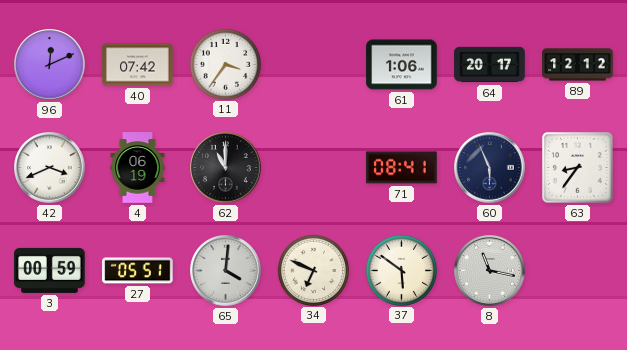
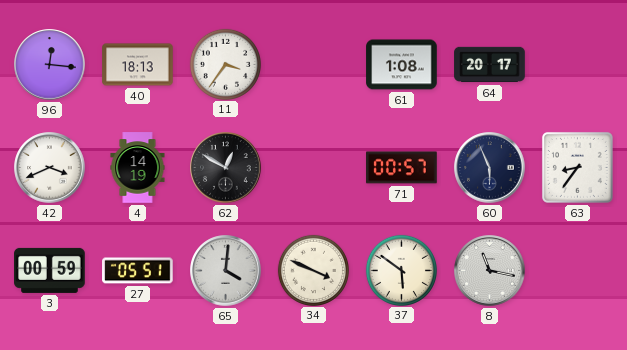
96: 12:11 -> 12:16 (50, 65)
40: 07:42 -> 18:13 (138, 65)
61: 1:06 -> 1:08 (402, 65)
89: 12:12 -> none (578, 65)
4: 06:19 -> 14:19 (138, 168)
62: 11:00 -> 12:50 (226, 168)
71: 08:41 -> 00:57 (402, 168)
34: 6:49 -> 3:49 (313, 270)
